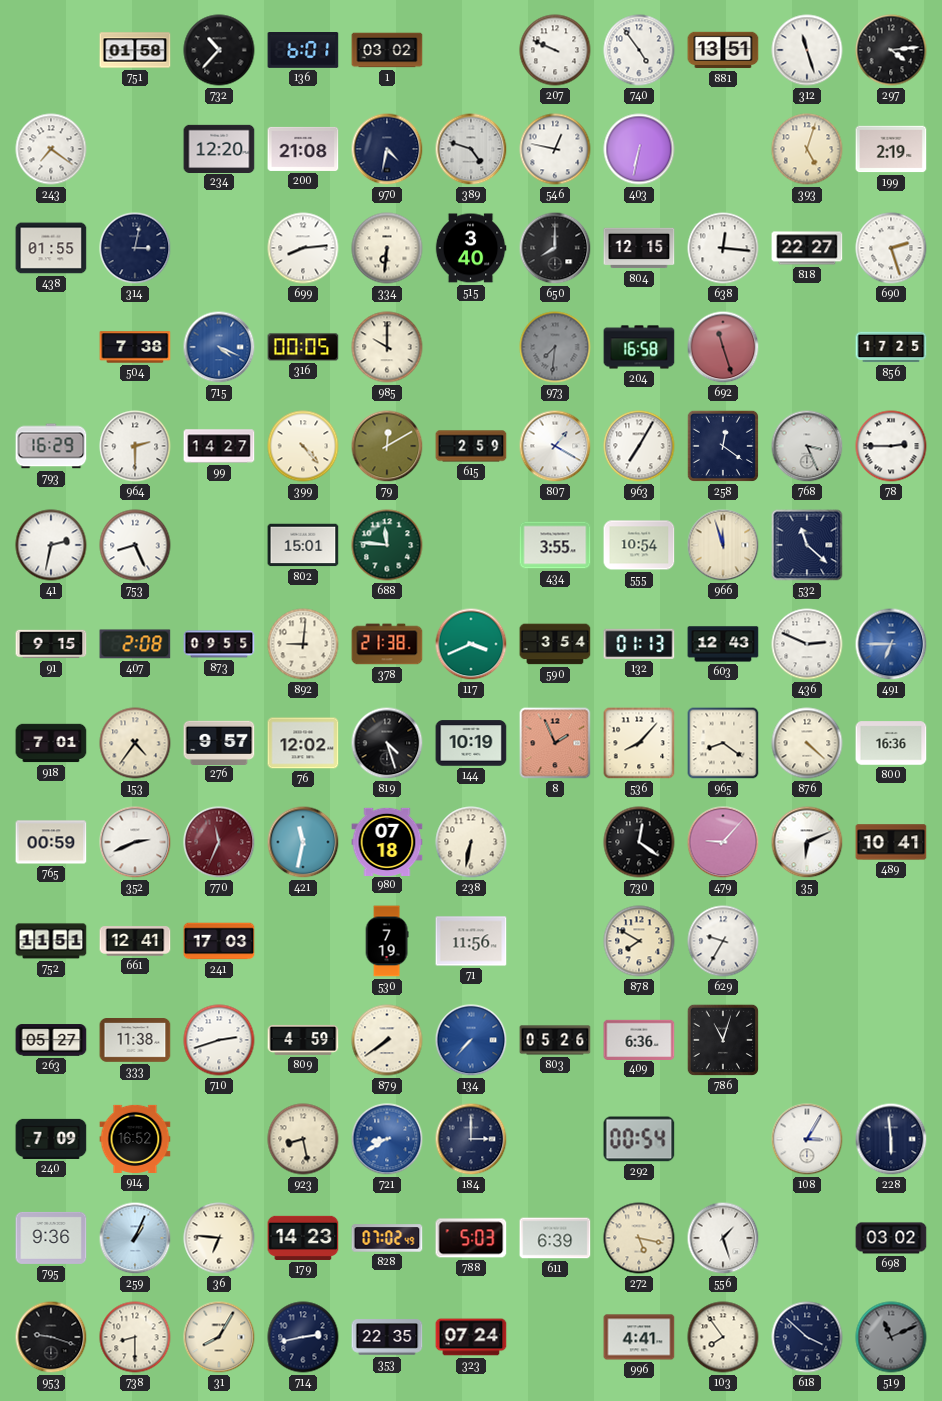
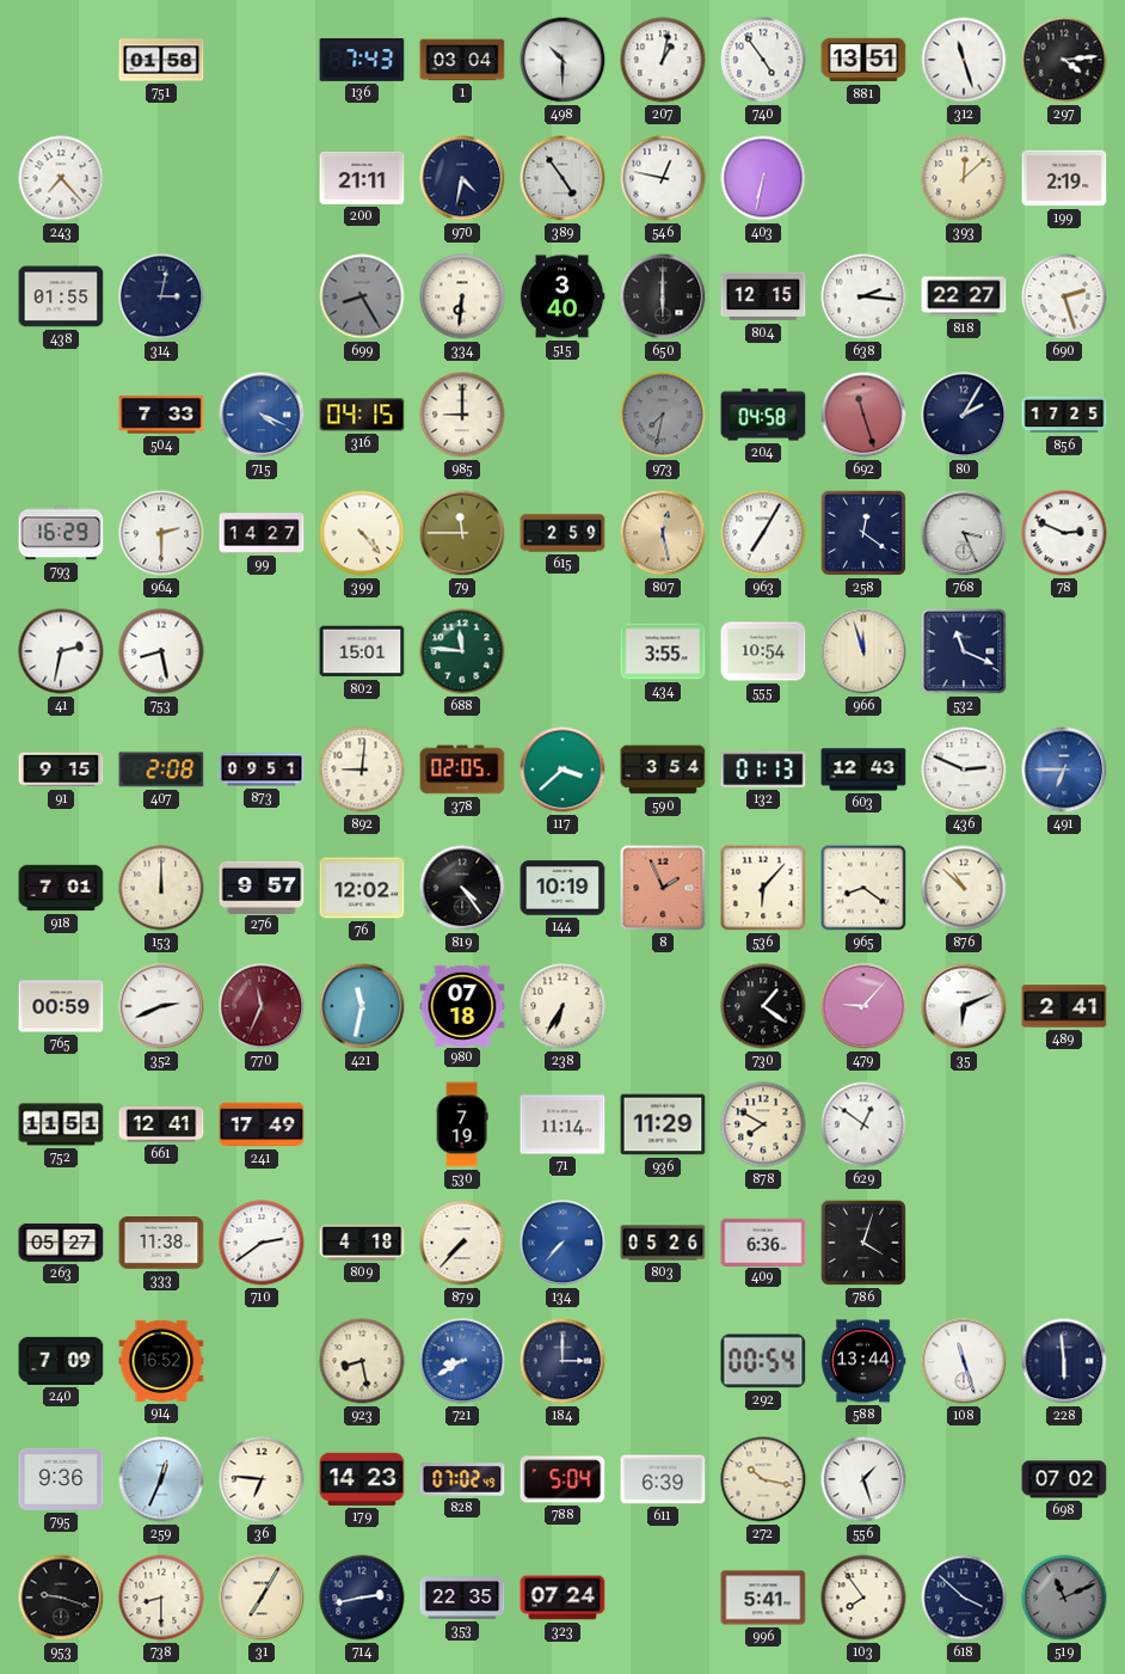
732: 10:37 -> none (219, 50)
136: 6:01 -> 7:43 (362, 61)
1: 03:02 -> 03:04 (462, 60)
498: none -> 10:30 (562, 60)
207: 9:49 -> 1:02 (663, 60)
243: 7:21 -> 7:23 (61, 178)
234: 12:20 -> none (219, 148)
200: 21:08 -> 21:11 (362, 178)
389: 4:48 -> 4:54 (562, 178)
393: 5:03 -> 12:08 (964, 178)
699: 8:14 -> 8:25 (362, 296)
699 dial: white -> grey (362, 296)
650: 8:00 -> 6:00 (663, 296)
638: 12:16 -> 2:16 (863, 296)
504: 7:38 -> 7:33 (161, 415)
316: 00:05 -> 04:15 (362, 415)
985: 10:00 -> 9:00 (462, 415)
973: 7:31 -> 7:32 (663, 415)
204: 16:58 -> 04:58 (763, 415)
80: none -> 2:05 (964, 415)
79: 12:10 -> 11:45 (462, 533)
807: 1:20 -> 12:28 (663, 533)
807 dial: white -> champagne (663, 533)
78: 2:45 -> 2:49 (1064, 533)
753: 8:26 -> 8:28 (161, 651)
532: 11:22 -> 11:19 (964, 651)
873: 09:55 -> 09:51 (262, 769)
378: 21:38 -> 02:05 (462, 769)
117: 3:41 -> 3:38 (562, 769)
153: 4:36 -> 12:00 (161, 888)
819: 4:27 -> 4:24 (462, 888)
536: 8:07 -> 6:07 (763, 888)
876: 4:22 -> 10:52 (964, 888)
800: 16:36 -> none (891, 743)
238: 6:32 -> 6:35 (562, 1006)
730: 12:21 -> 1:21 (763, 1006)
489: 10:41 -> 2:41 (1064, 1006)
241: 17:03 -> 17:49 (262, 1124)
71: 11:56 -> 11:14 (562, 1124)
936: none -> 11:29 (663, 1124)
629: 9:35 -> 12:51 (863, 1124)
710: 2:42 -> 2:39 (262, 1243)
809: 4:59 -> 4:18 (362, 1243)
879: 7:39 -> 7:37 (462, 1243)
786: 11:03 -> 4:03 (863, 1243)
588: none -> 13:44 (863, 1361)
108: 3:05 -> 11:27 (964, 1361)
259: 1:04 -> 12:34 (161, 1479)
788: 5:03 -> 5:04 (562, 1479)
272: 5:17 -> 10:17 (763, 1479)
698: 03:02 -> 07:02 (1064, 1479)
31: 8:05 -> 7:05 (262, 1598)
996: 4:41 -> 5:41 (763, 1598)
